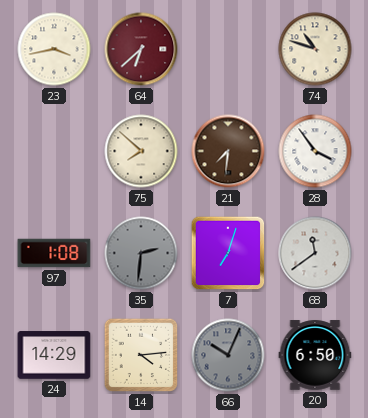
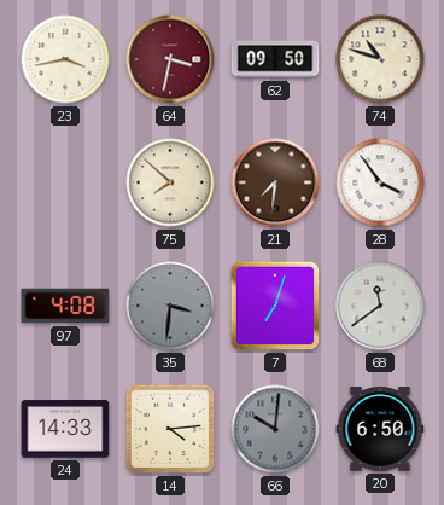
64: 6:38 -> 3:32 (170, 59)
62: none -> 09:50 (275, 59)
97: 1:08 -> 4:08 (65, 306)
35: 2:31 -> 3:31 (170, 306)
24: 14:29 -> 14:33 (65, 429)
66: 10:04 -> 10:01 (275, 429)
